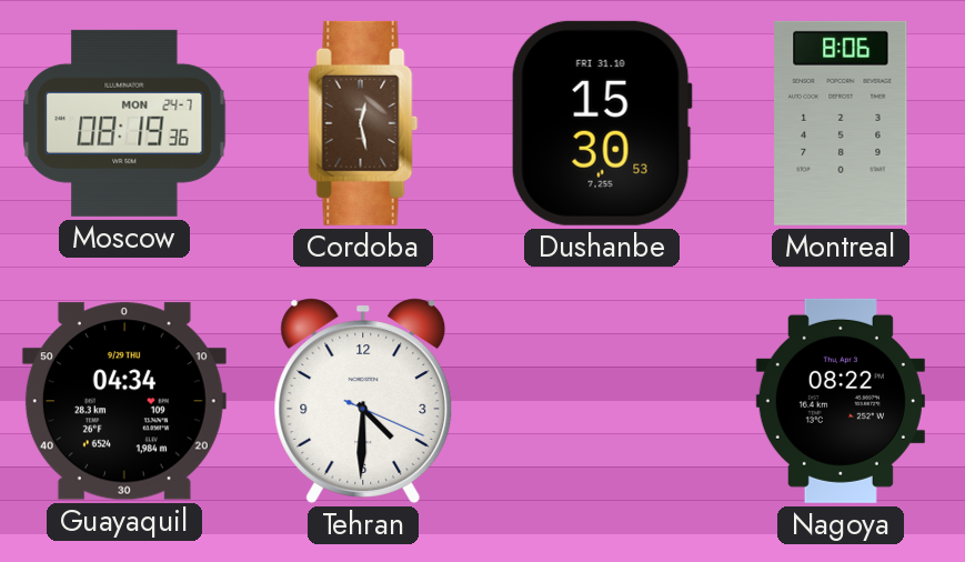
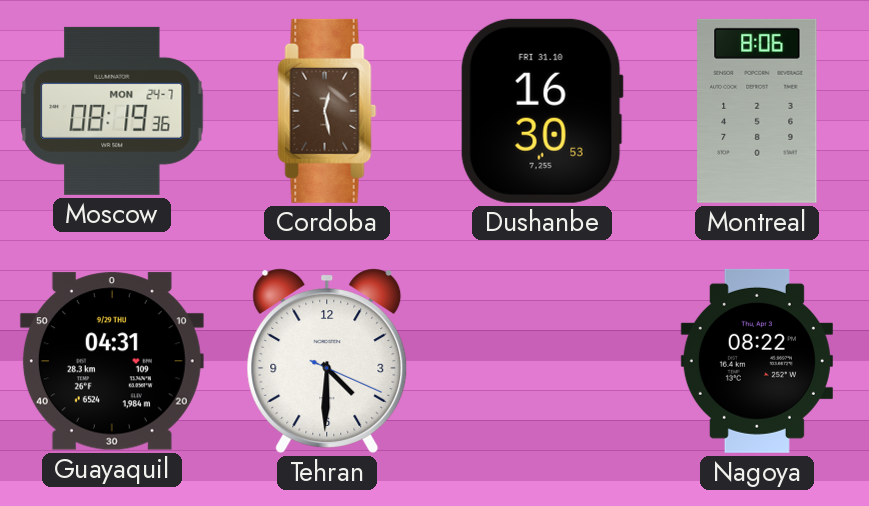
Dushanbe: 15:30 -> 16:30 (542, 111)
Guayaquil: 04:34 -> 04:31 (112, 361)
